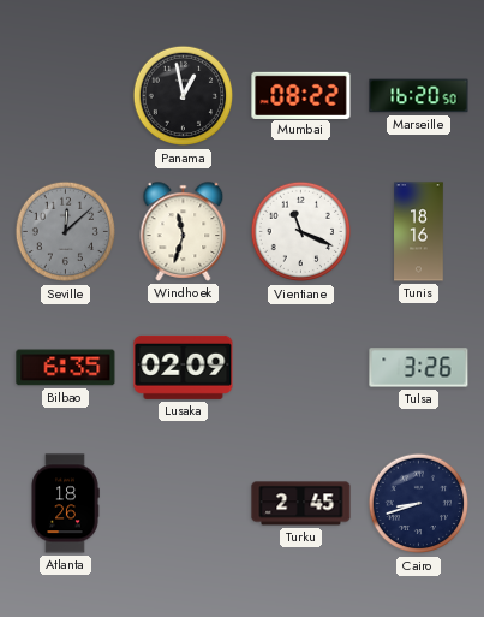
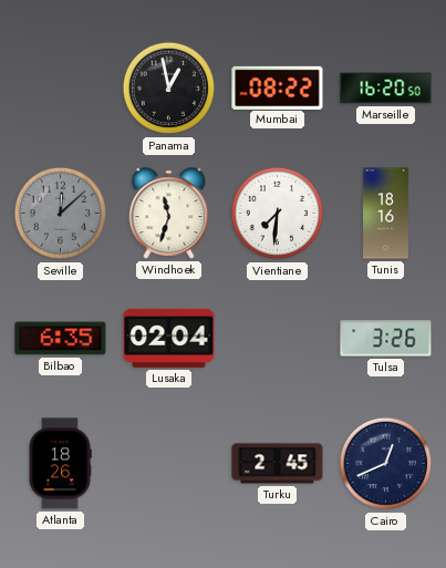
Vientiane: 11:19 -> 7:31 (278, 214)
Lusaka: 02:09 -> 02:04 (169, 338)
Cairo: 8:42 -> 12:41 (386, 464)
